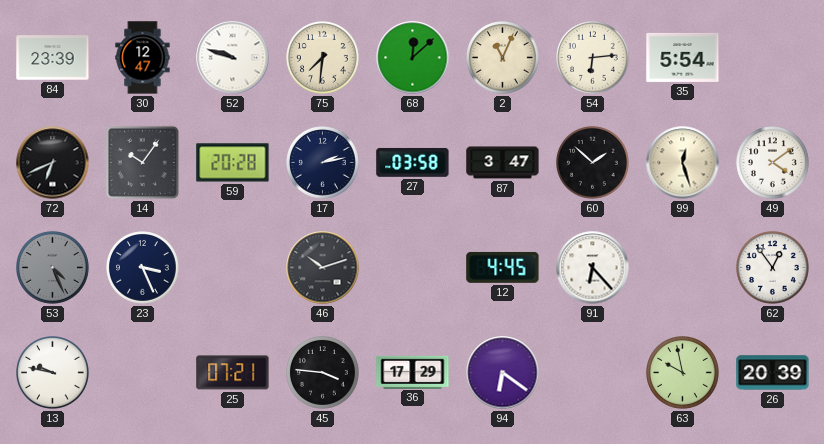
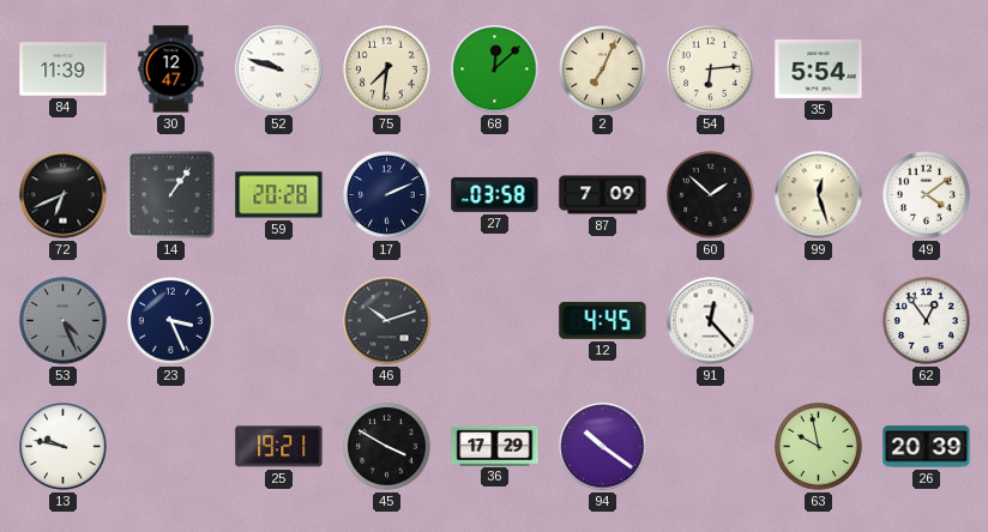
84: 23:39 -> 11:39 (64, 69)
2: 11:04 -> 7:04 (603, 69)
14: 10:06 -> 1:06 (170, 194)
17: 2:13 -> 2:11 (387, 195)
87: 3:47 -> 7:09 (603, 195)
91: 6:23 -> 12:23 (711, 321)
25: 07:21 -> 19:21 (279, 447)
45: 3:46 -> 3:50 (387, 447)
94: 6:21 -> 10:21 (603, 447)
